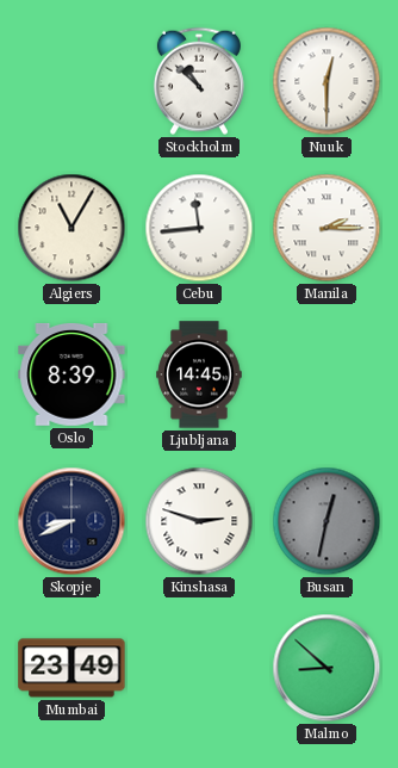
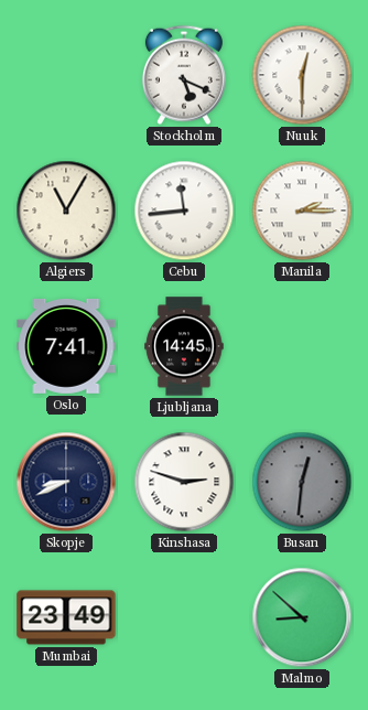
Stockholm: 10:52 -> 5:19 (184, 75)
Oslo: 8:39 -> 7:41 (66, 346)
Busan: 12:32 -> 12:31 (302, 482)
